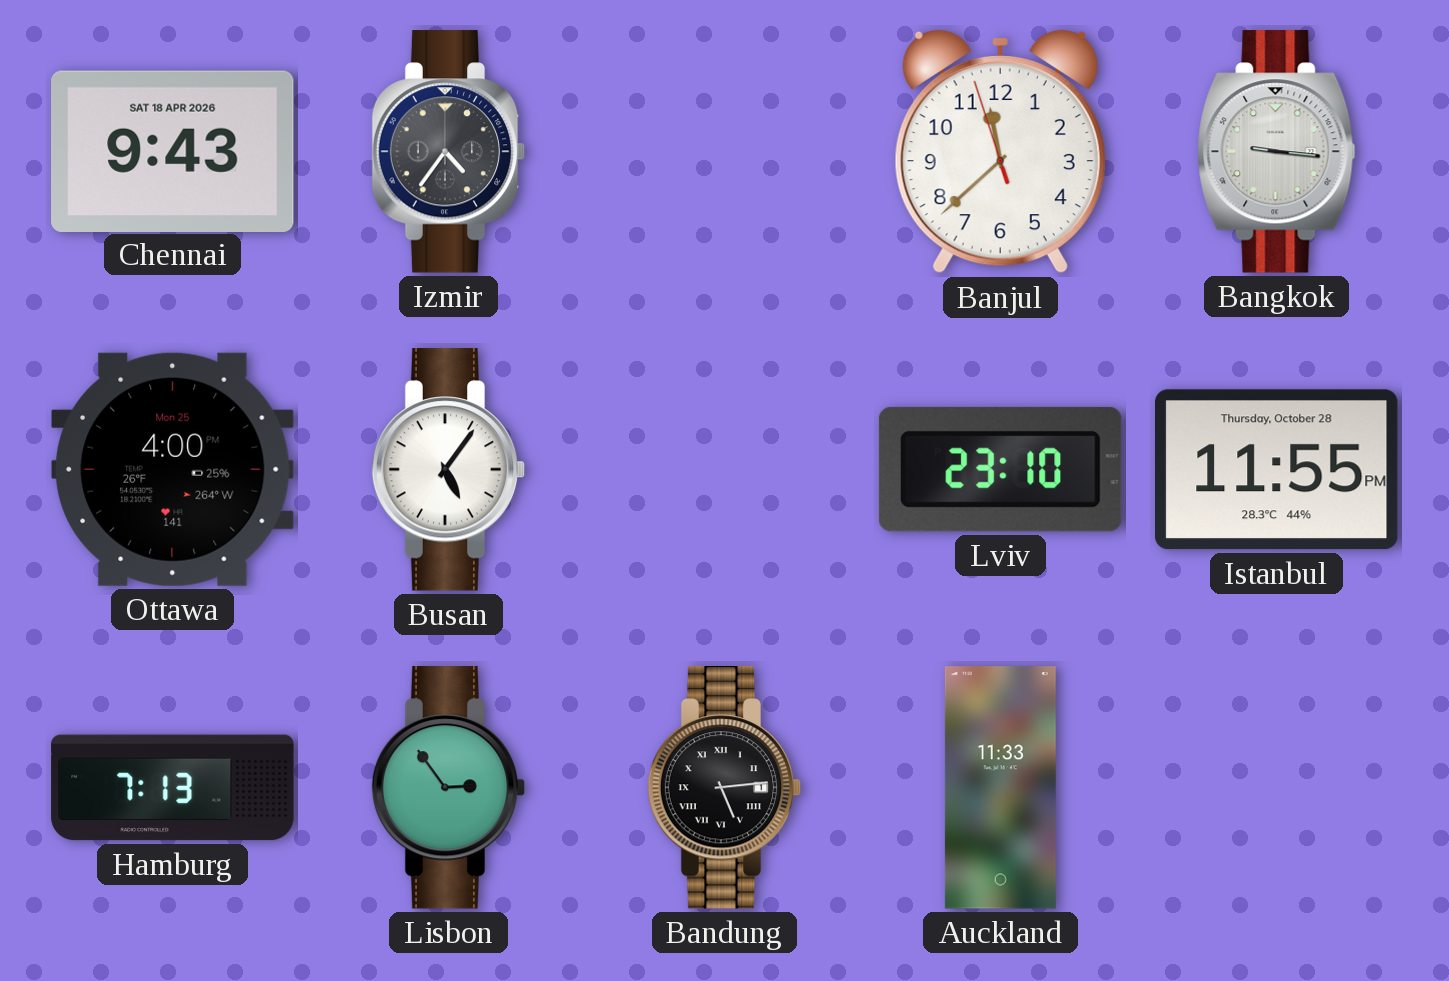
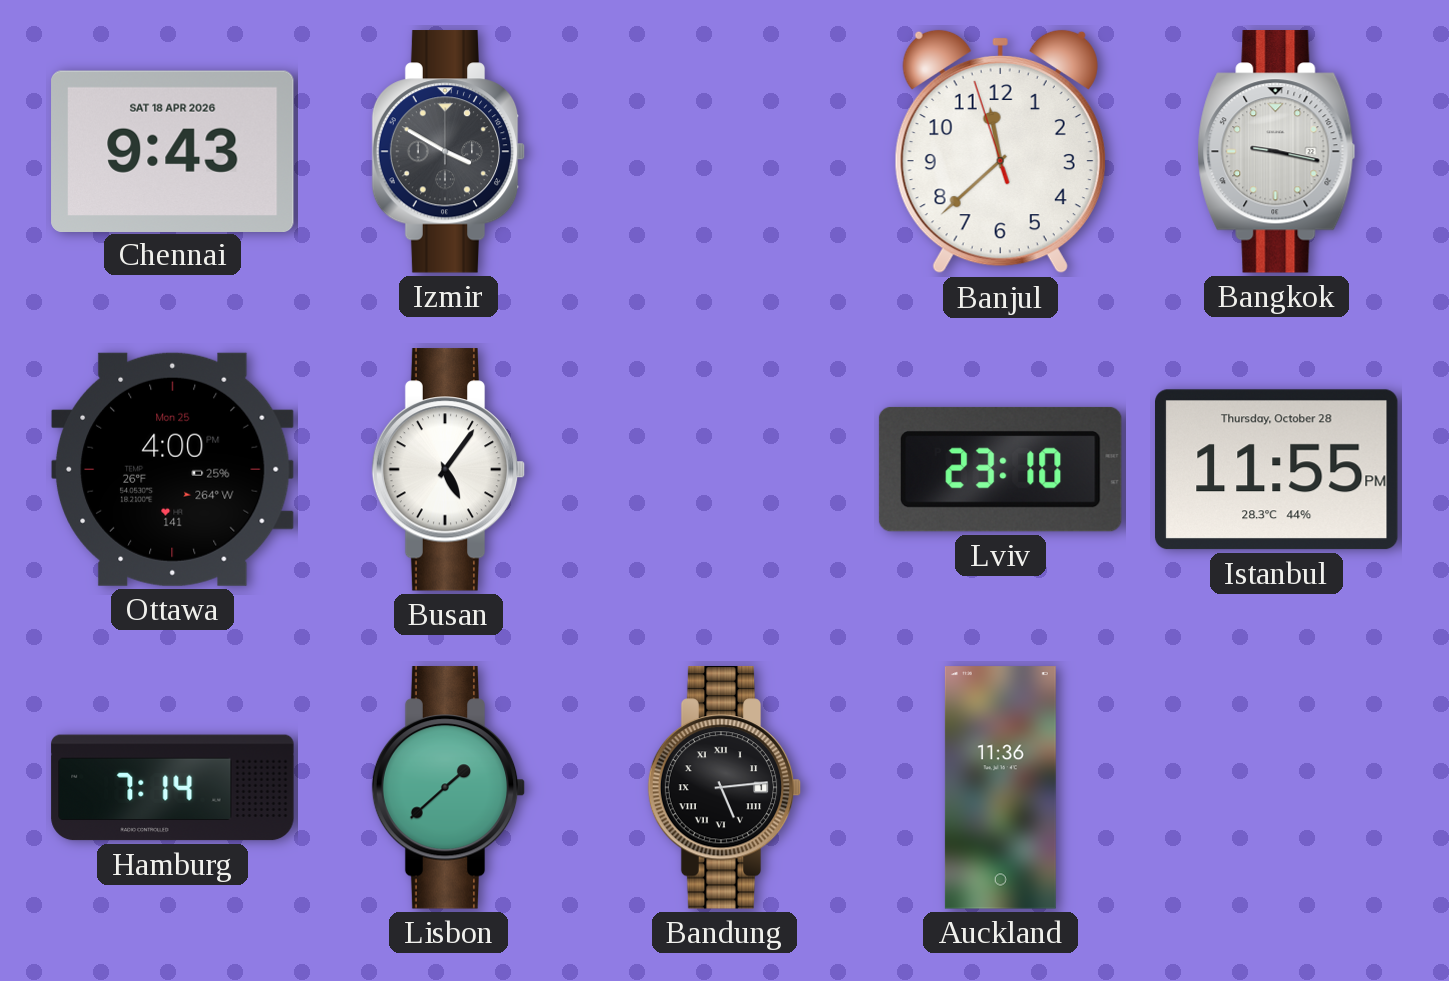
Izmir: 4:36 -> 3:50 (449, 152)
Bangkok: 9:16 -> 9:17 (1277, 152)
Hamburg: 7:13 -> 7:14 (173, 788)
Lisbon: 2:54 -> 1:38 (449, 788)
Auckland: 11:33 -> 11:36 (1000, 788)
